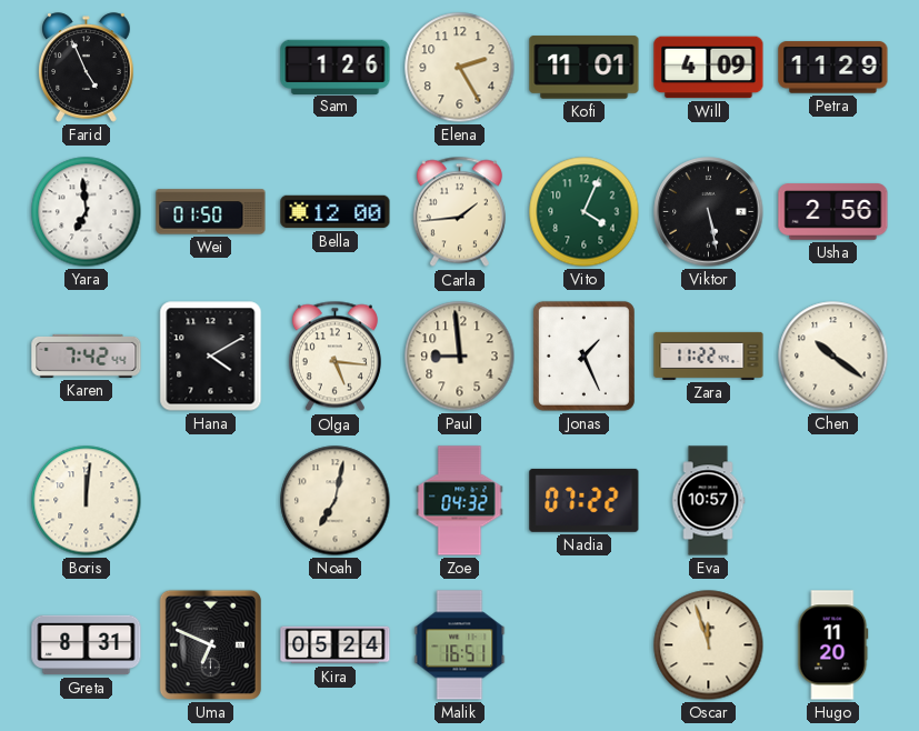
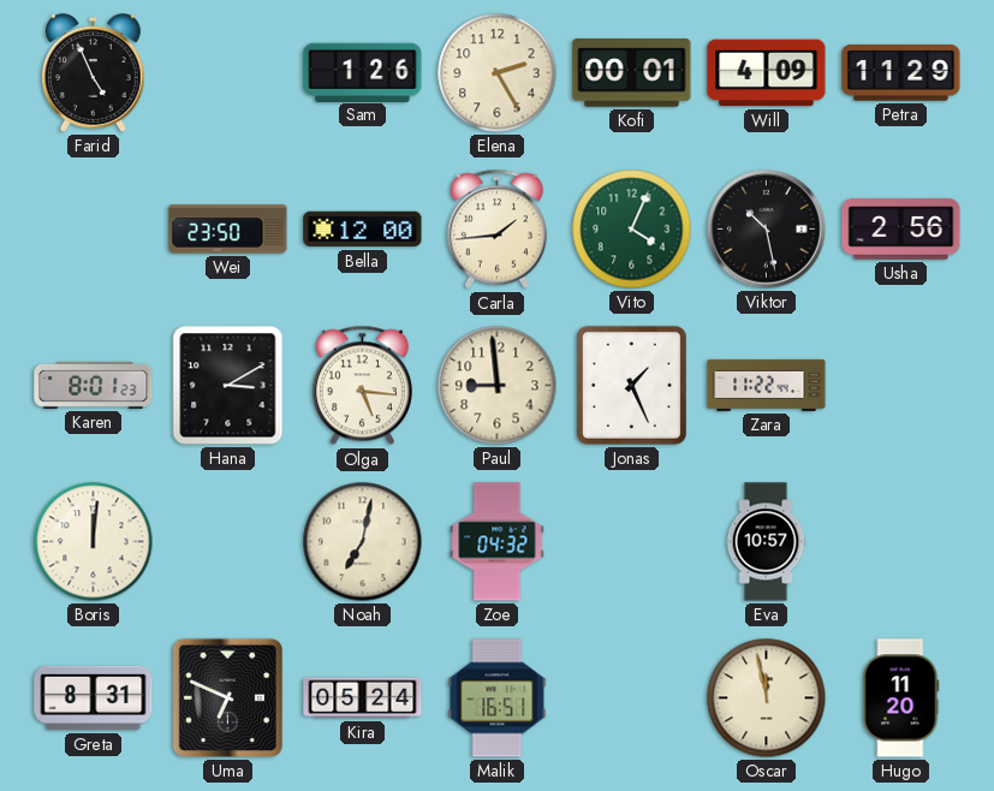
Kofi: 11:01 -> 00:01 (632, 73)
Yara: 6:59 -> none (87, 212)
Wei: 01:50 -> 23:50 (228, 230)
Viktor: 5:28 -> 10:28 (767, 230)
Karen: 7:42 -> 8:01 (94, 385)
Hana: 4:10 -> 3:10 (228, 386)
Chen: 10:21 -> none (833, 357)
Nadia: 07:22 -> none (585, 500)
Oscar: 11:57 -> 11:58 (767, 698)
